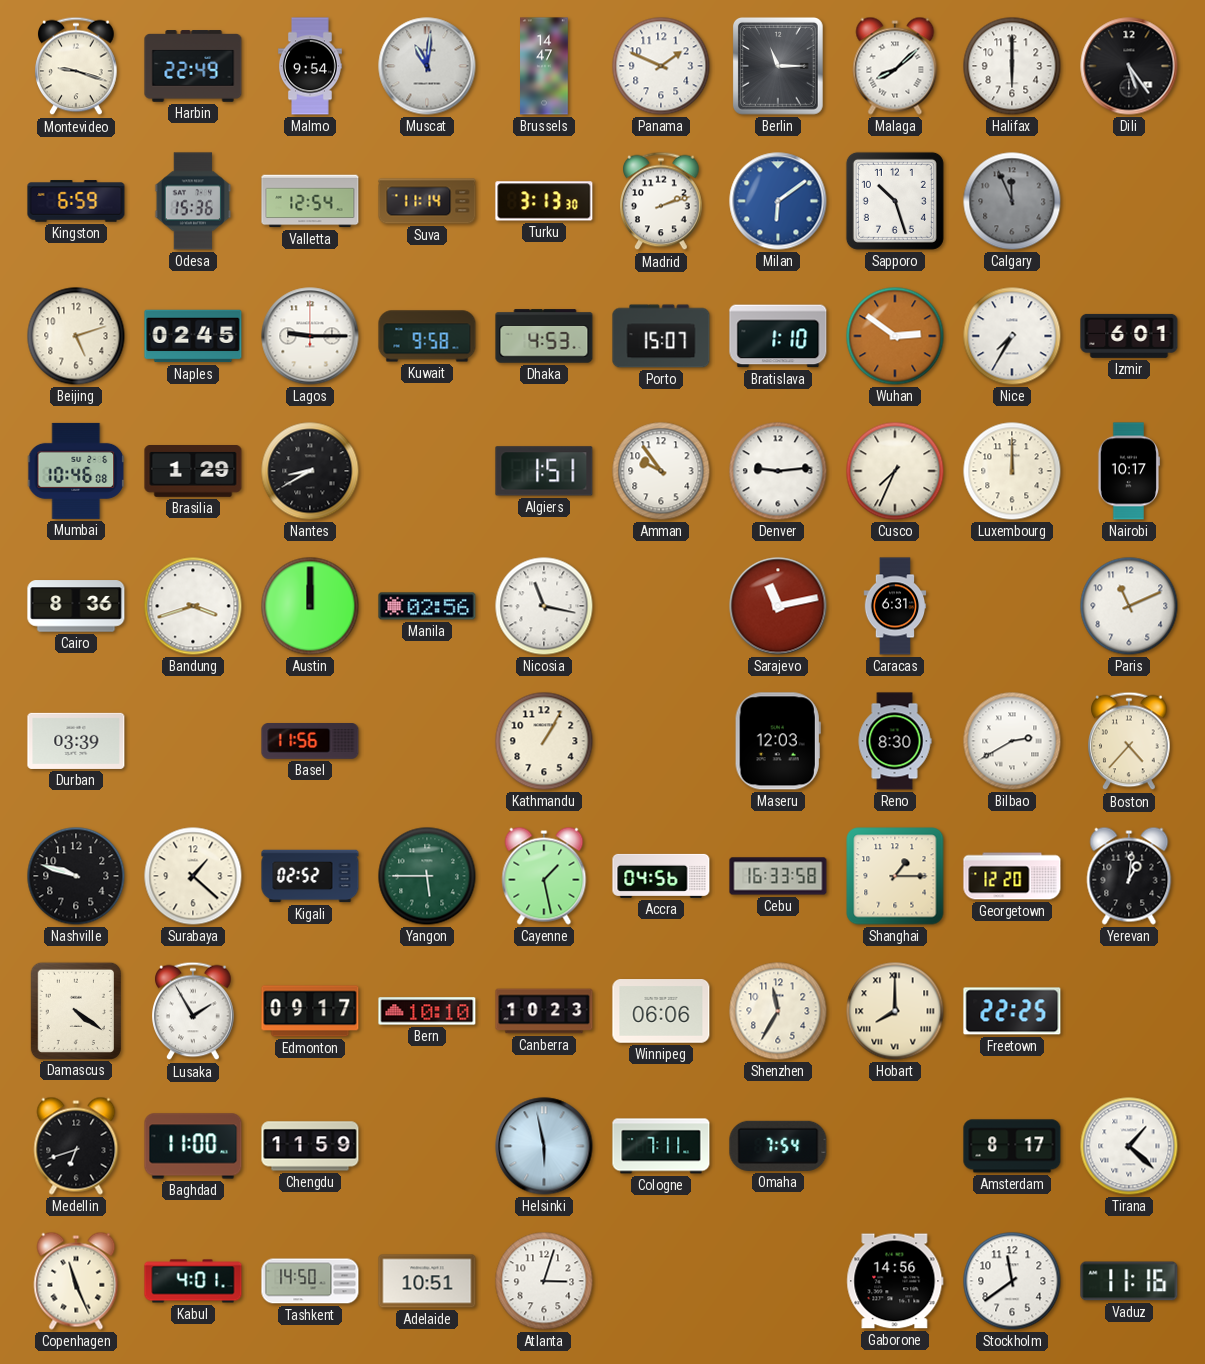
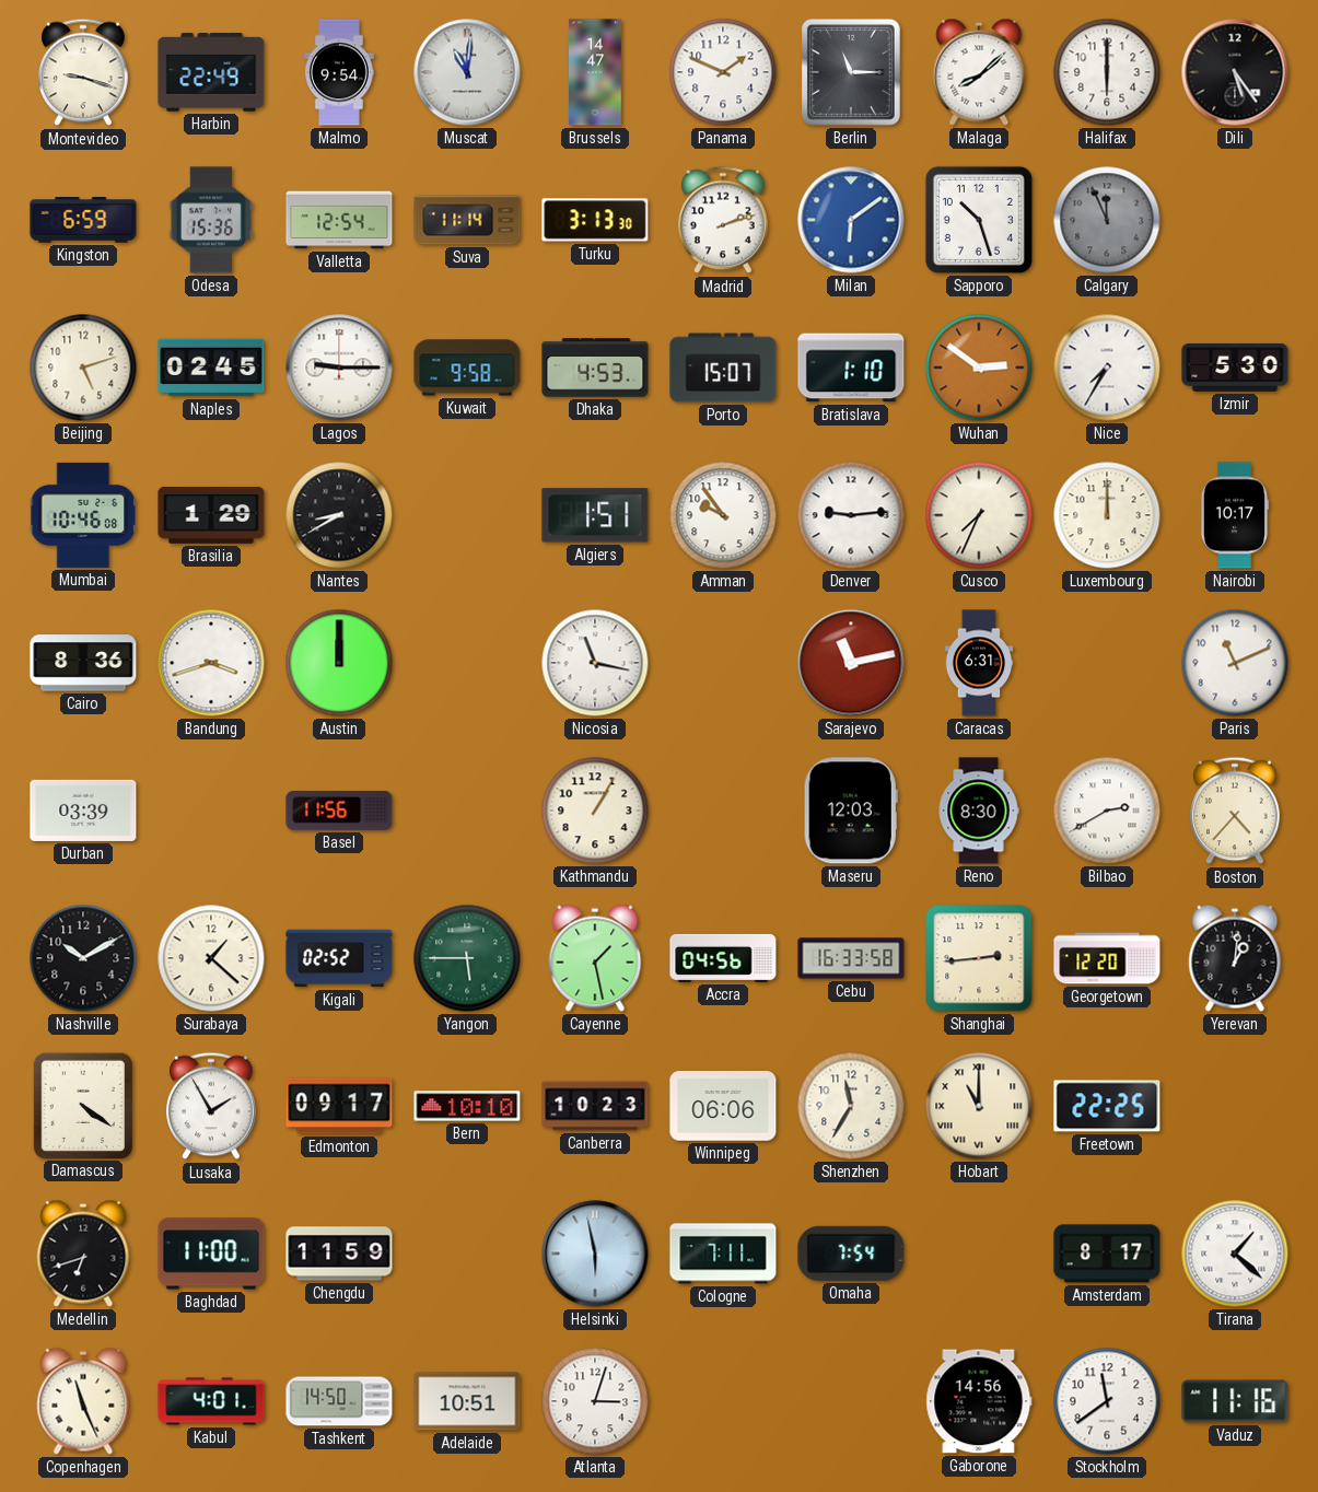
Izmir: 6:01 -> 5:30 (1235, 368)
Manila: 02:56 -> none (427, 606)
Nashville: 9:48 -> 10:10 (83, 958)
Shanghai: 1:15 -> 2:44 (979, 958)
Hobart: 8:00 -> 11:00 (979, 1106)
